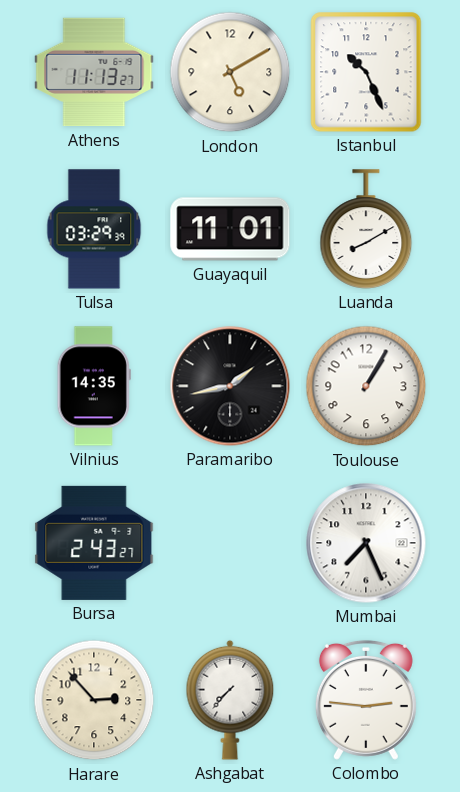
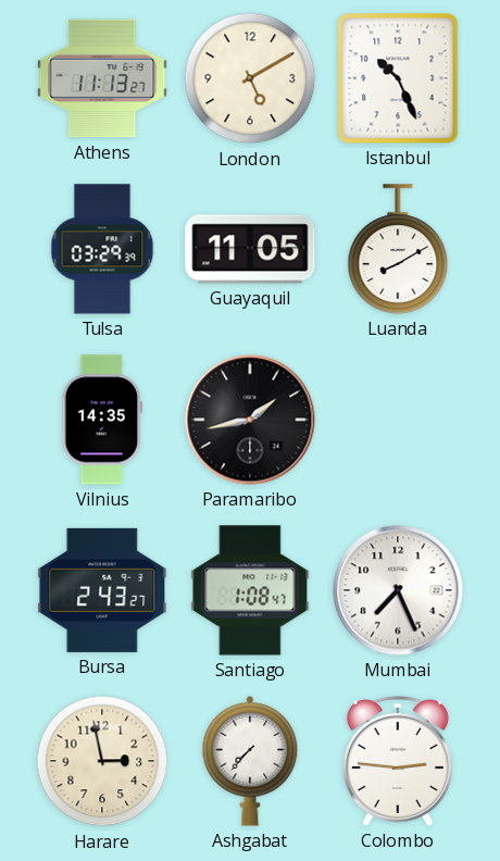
Guayaquil: 11:01 -> 11:05 (250, 249)
Toulouse: 1:05 -> none (366, 386)
Santiago: none -> 1:08 (250, 590)
Harare: 2:53 -> 2:58 (102, 761)
